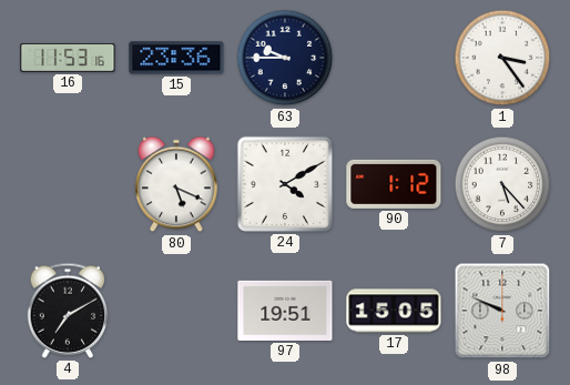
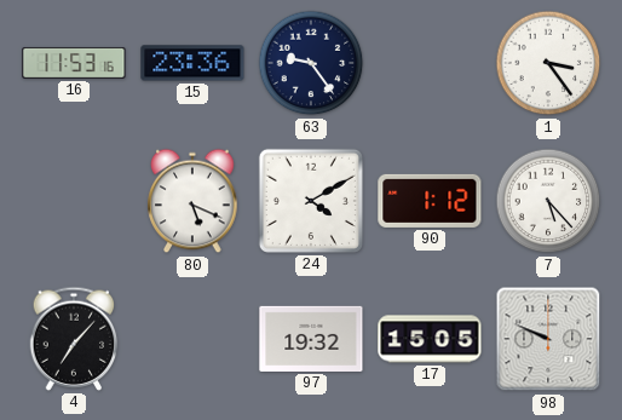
63: 9:45 -> 9:24 (311, 63)
4: 7:10 -> 7:07 (74, 339)
97: 19:51 -> 19:32 (311, 339)
